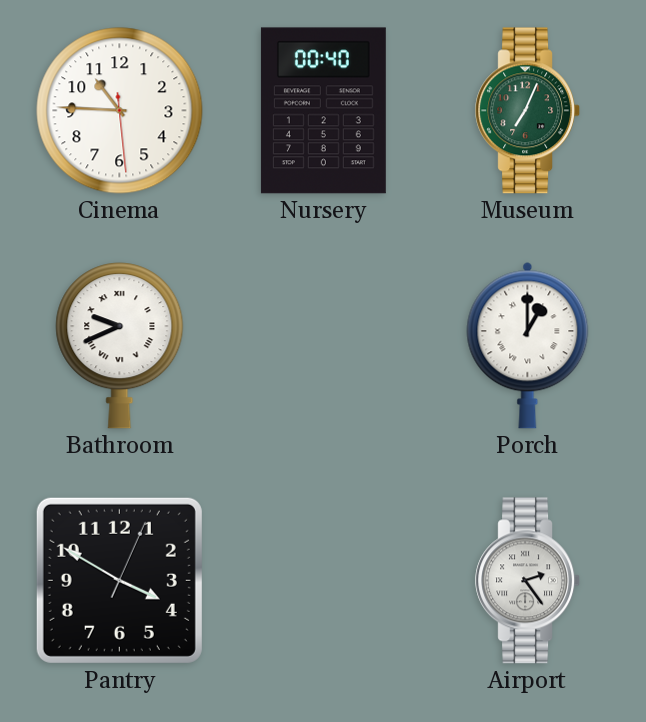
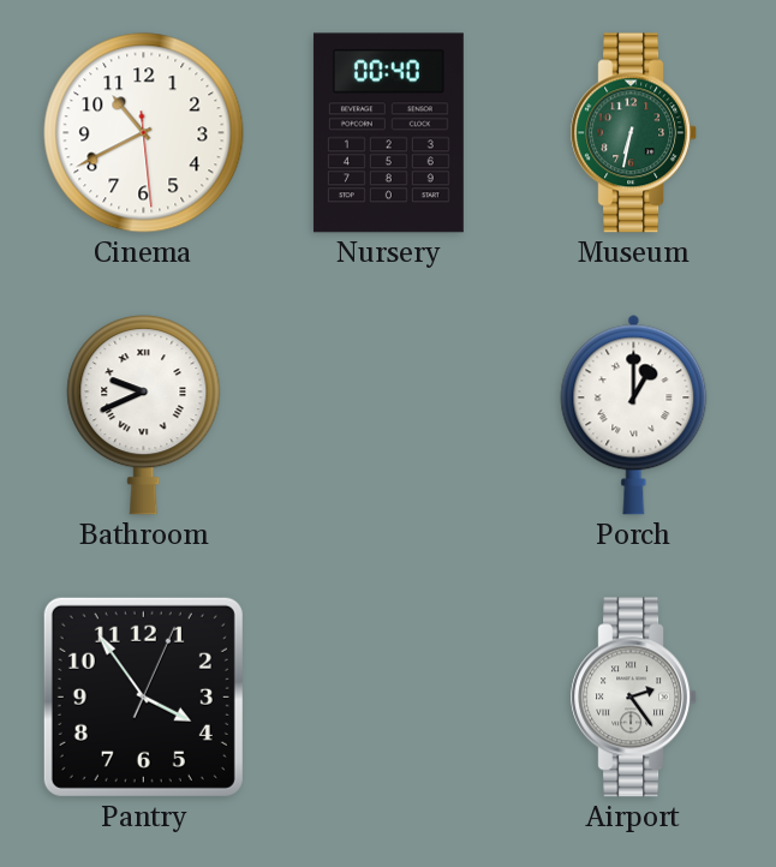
Cinema: 10:45 -> 10:40 (144, 133)
Museum: 7:04 -> 6:32 (634, 133)
Pantry: 3:50 -> 3:54 (143, 696)
